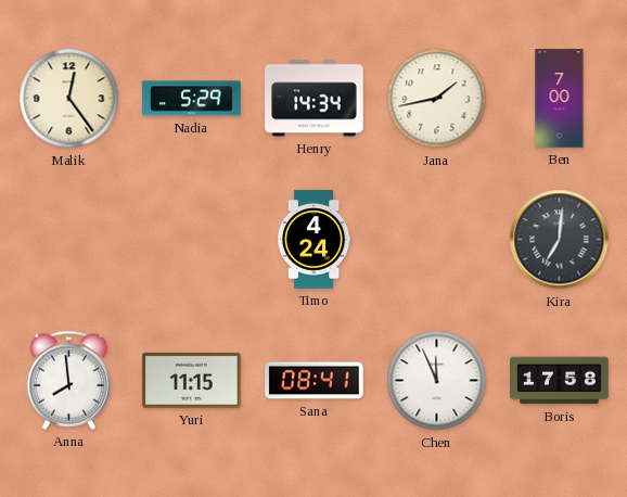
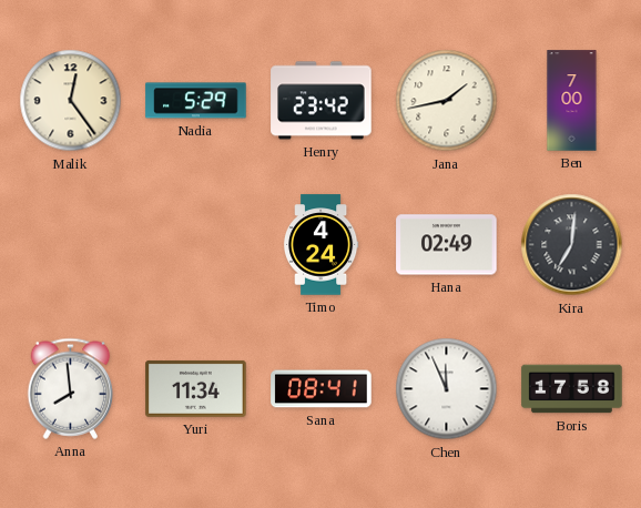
Henry: 14:34 -> 23:42 (322, 101)
Hana: none -> 02:49 (447, 245)
Yuri: 11:15 -> 11:34 (196, 388)
